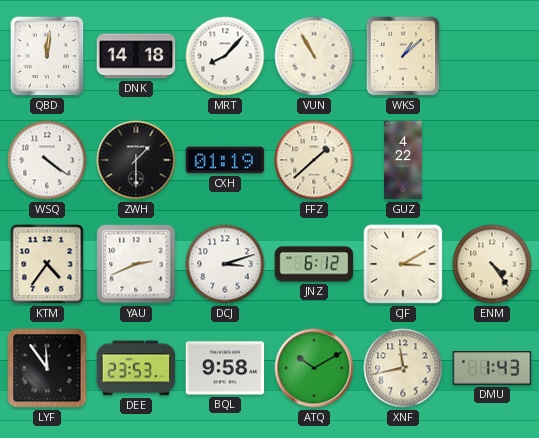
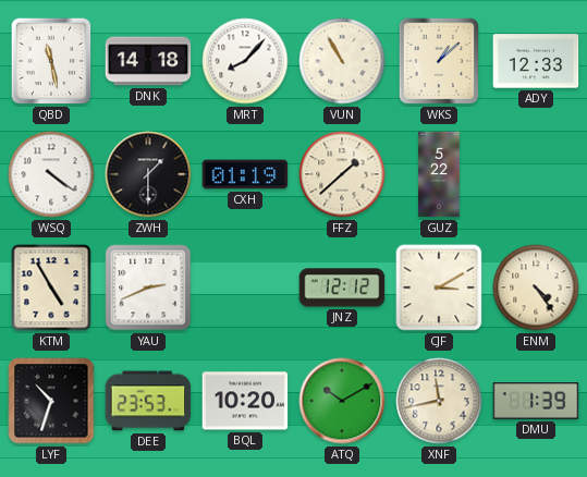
QBD: 12:01 -> 11:28 (51, 61)
ADY: none -> 12:33 (536, 61)
GUZ: 4:22 -> 5:22 (439, 174)
KTM: 4:36 -> 4:55 (51, 288)
DCJ: 3:12 -> none (225, 264)
JNZ: 6:12 -> 12:12 (342, 288)
LYF: 11:54 -> 10:33 (51, 401)
BQL: 9:58 -> 10:20 (245, 401)
DMU: 1:43 -> 1:39 (536, 401)
